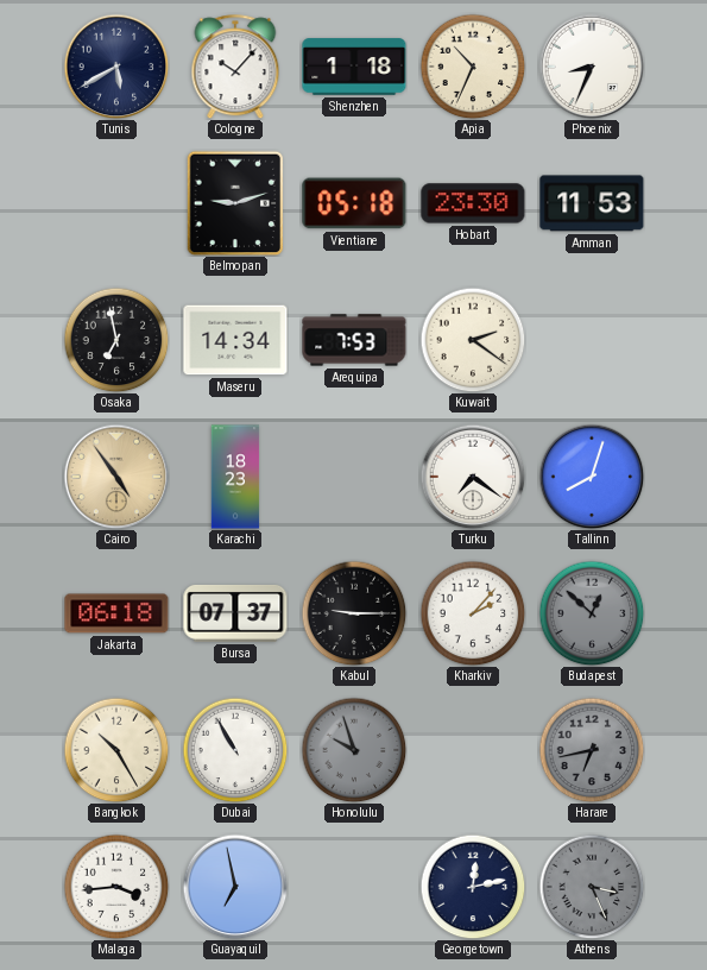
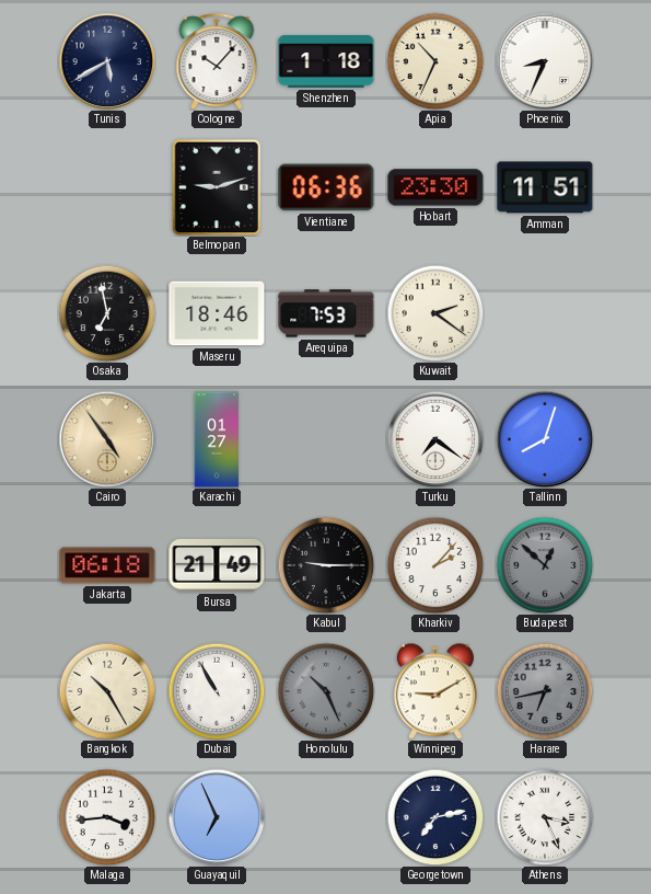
Vientiane: 05:18 -> 06:36 (326, 187)
Amman: 11:53 -> 11:51 (545, 187)
Maseru: 14:34 -> 18:46 (217, 313)
Karachi: 18:23 -> 01:27 (217, 439)
Bursa: 07:37 -> 21:49 (217, 565)
Honolulu: 9:57 -> 10:26 (326, 691)
Winnipeg: none -> 9:10 (435, 691)
Guayaquil: 6:58 -> 6:56 (217, 817)
Georgetown: 12:13 -> 7:13 (435, 817)
Athens dial: grey -> white (545, 817)
